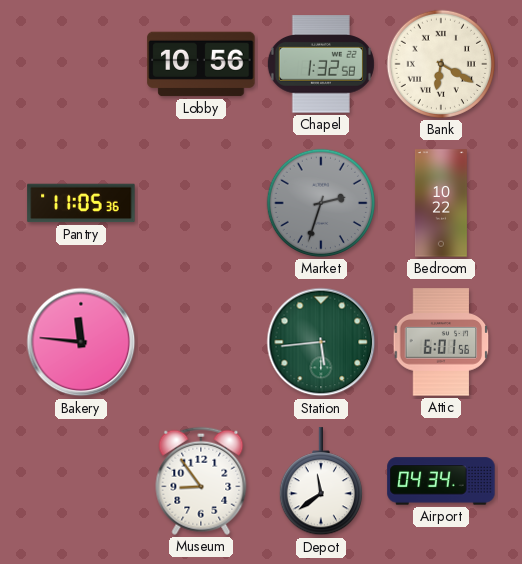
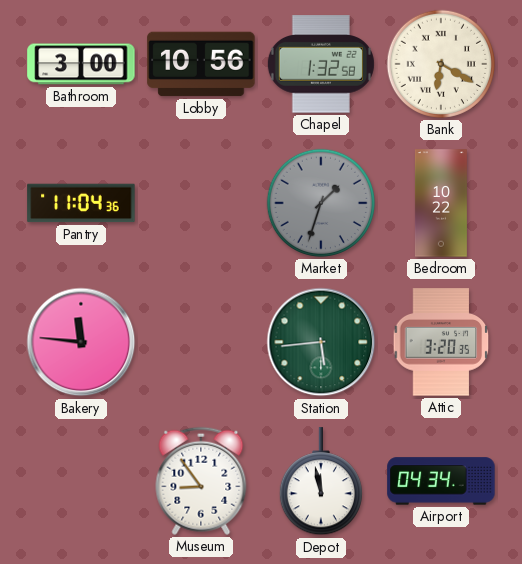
Bathroom: none -> 3:00 (81, 64)
Pantry: 11:05 -> 11:04 (81, 203)
Market: 2:33 -> 1:33 (321, 203)
Attic: 6:01 -> 3:20 (441, 342)
Depot: 11:39 -> 11:58 (321, 482)
